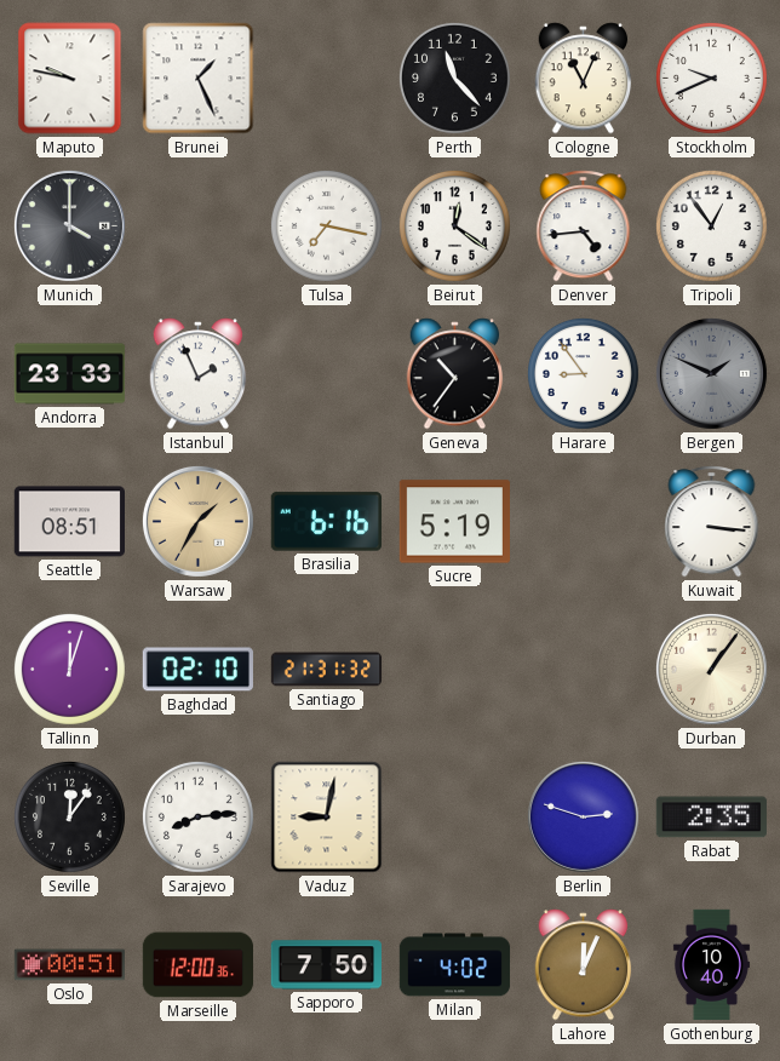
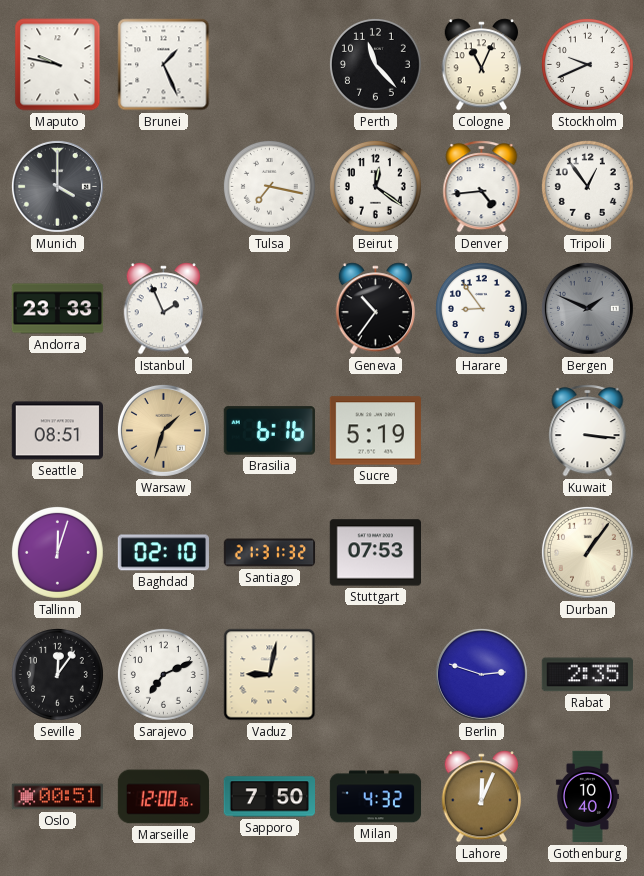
Warsaw: 1:35 -> 1:33 (163, 430)
Stuttgart: none -> 07:53 (375, 553)
Sarajevo: 8:14 -> 7:11 (163, 674)
Milan: 4:02 -> 4:32 (376, 797)
